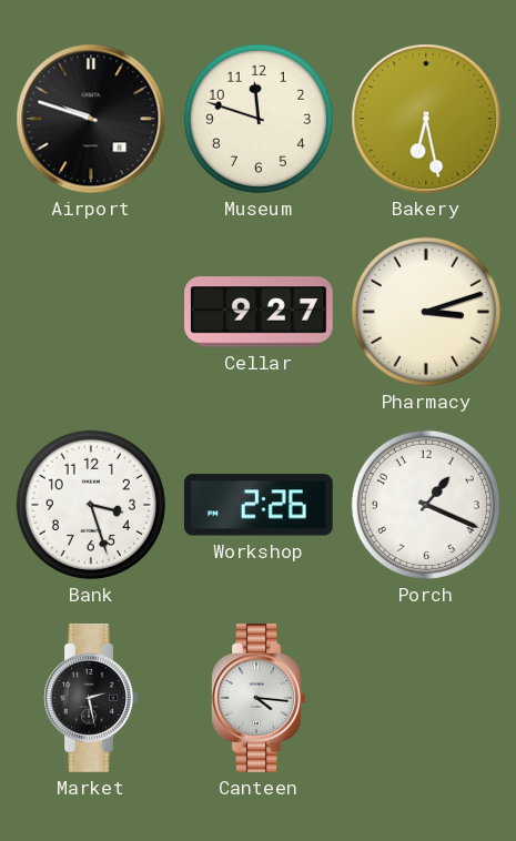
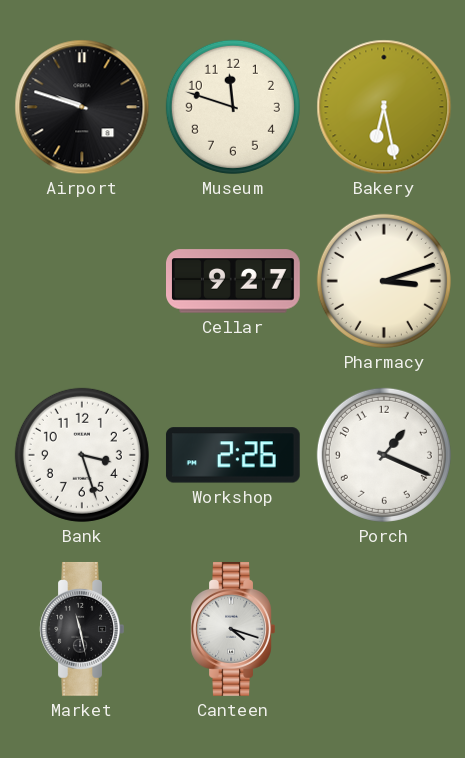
Market: 2:28 -> 11:28 (82, 629)
Canteen: 4:16 -> 4:18 (233, 629)
